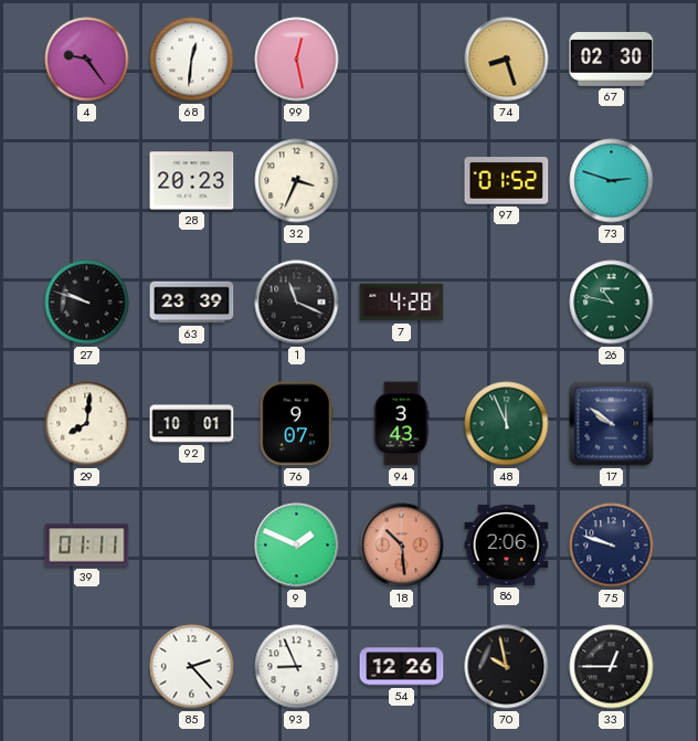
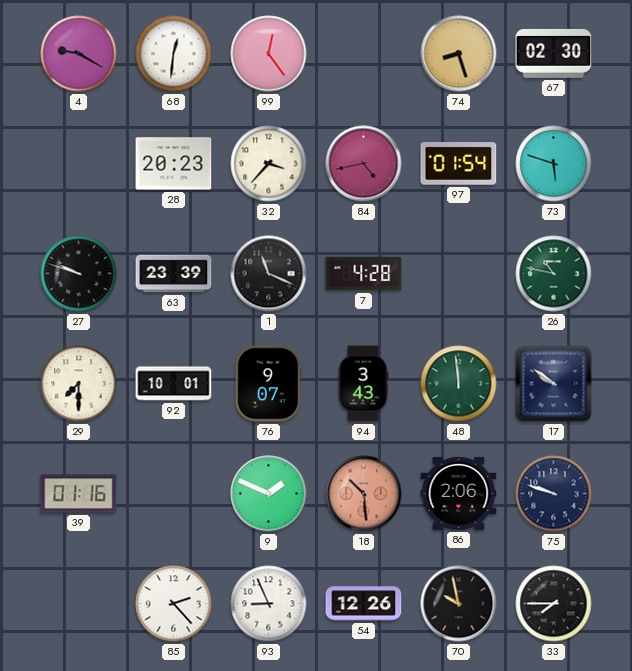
4: 9:24 -> 9:20 (79, 54)
99: 12:28 -> 12:24 (269, 54)
32: 3:34 -> 3:37 (269, 164)
84: none -> 4:43 (364, 164)
97: 01:52 -> 01:54 (459, 164)
73: 2:48 -> 5:48 (554, 164)
29: 8:01 -> 7:30 (79, 384)
48: 11:56 -> 11:59 (459, 384)
39: 01:11 -> 01:16 (79, 494)
33: 12:45 -> 7:45 (554, 604)
